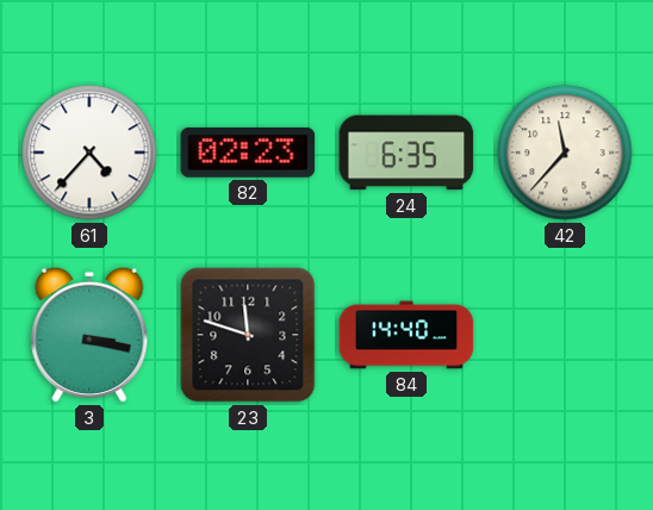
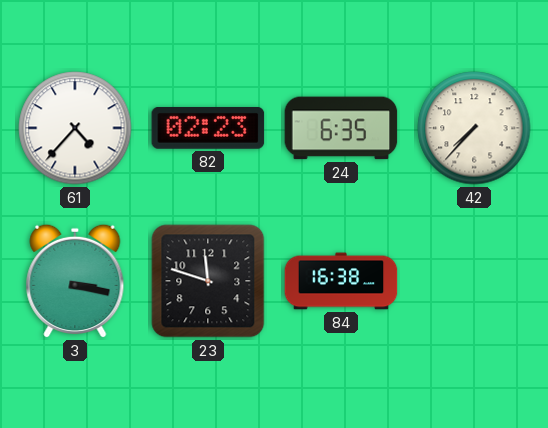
42: 11:37 -> 7:37 (474, 128)
84: 14:40 -> 16:38 (341, 281)
